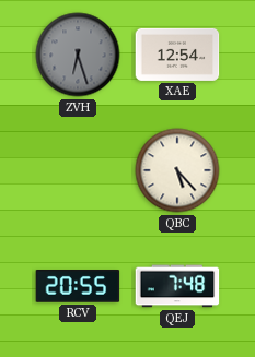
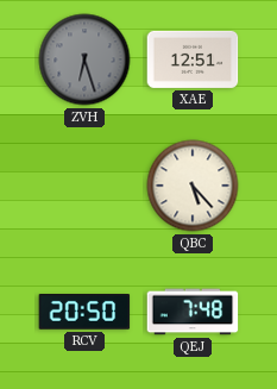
XAE: 12:54 -> 12:51 (193, 59)
RCV: 20:55 -> 20:50 (84, 312)
